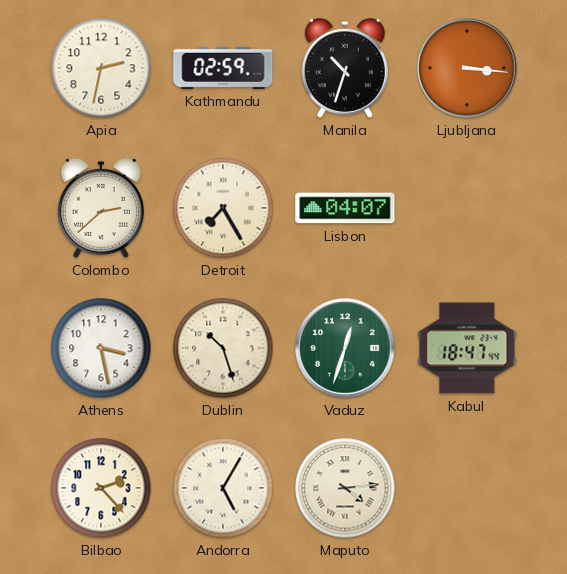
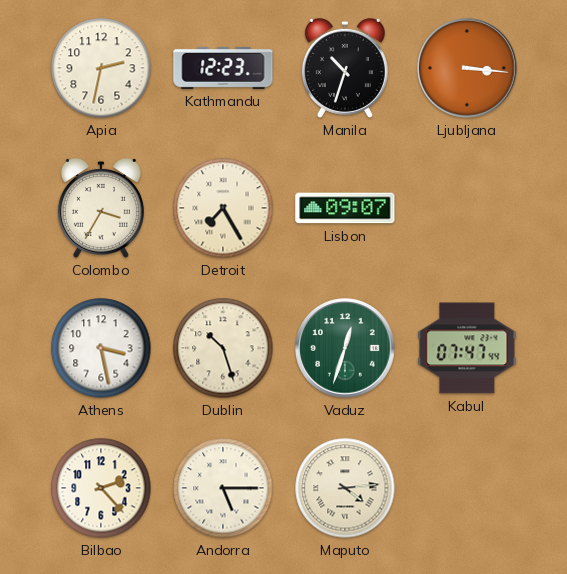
Kathmandu: 02:59 -> 12:23 (223, 68)
Colombo: 2:38 -> 3:35 (101, 208)
Lisbon: 04:07 -> 09:07 (345, 208)
Kabul: 18:47 -> 07:47 (467, 348)
Andorra: 5:05 -> 5:15 (223, 488)
